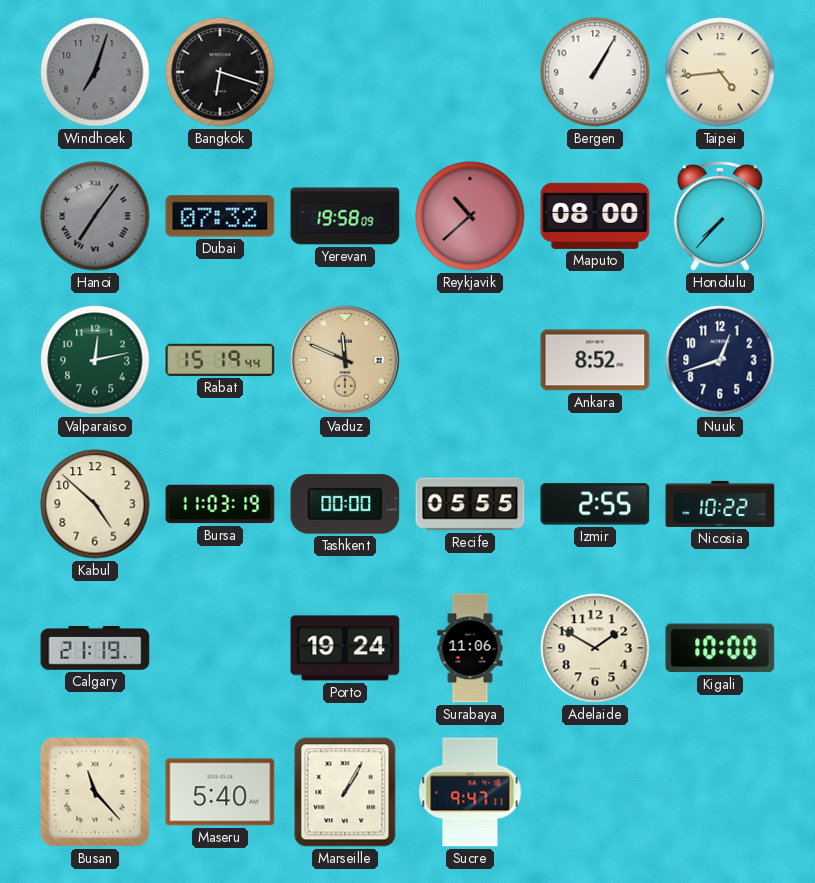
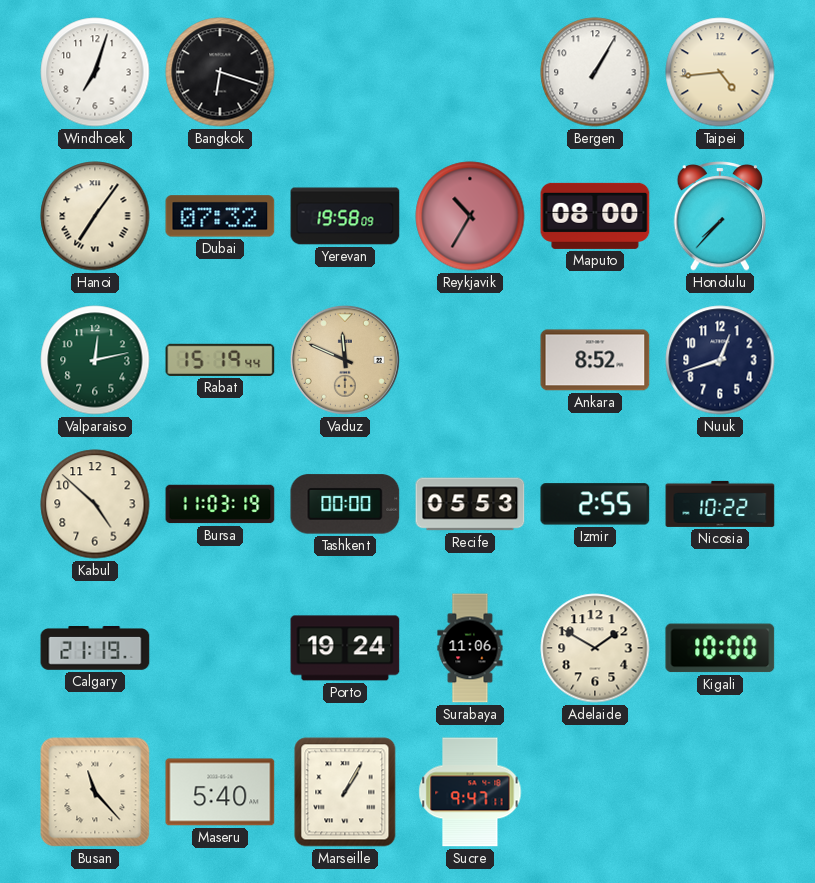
Windhoek dial: grey -> white (95, 72)
Hanoi dial: grey -> cream (95, 216)
Reykjavik: 10:38 -> 10:35 (470, 216)
Recife: 05:55 -> 05:53 (470, 504)
